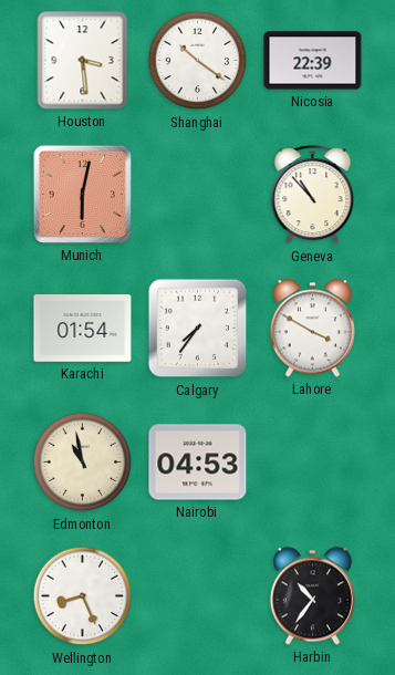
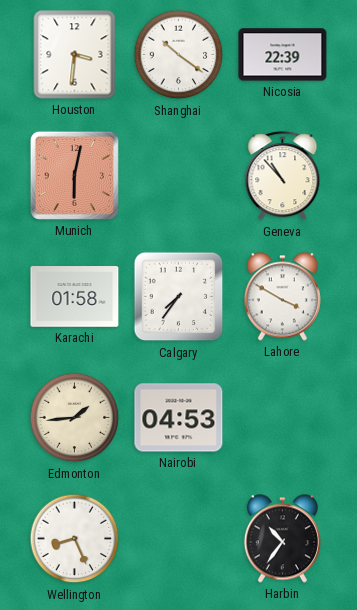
Houston: 3:29 -> 3:31 (75, 55)
Karachi: 01:54 -> 01:58 (75, 297)
Edmonton: 10:58 -> 1:44 (75, 418)
